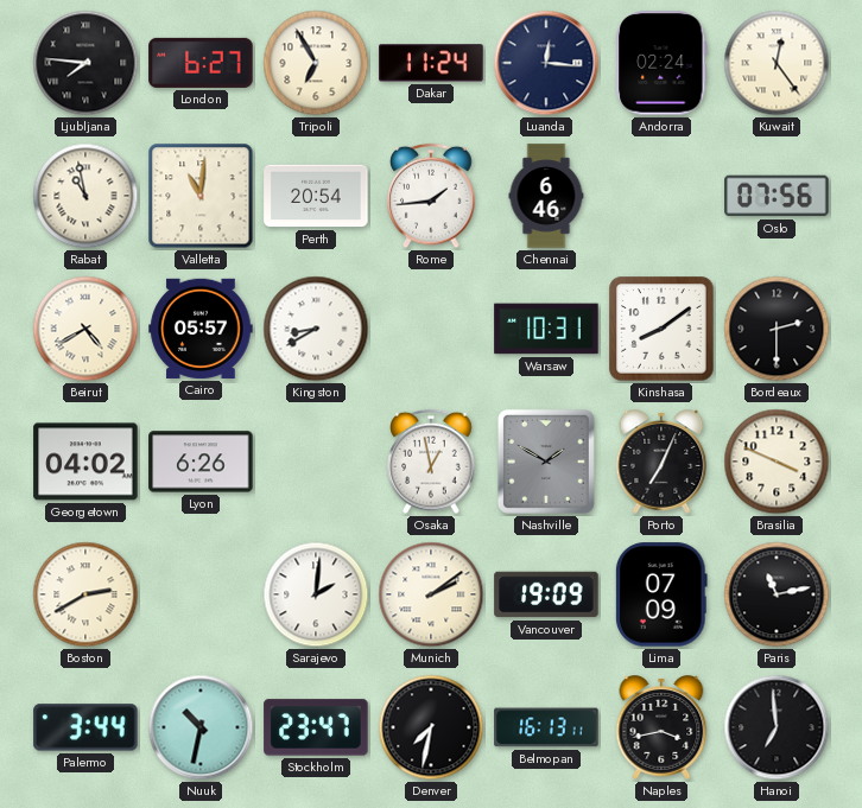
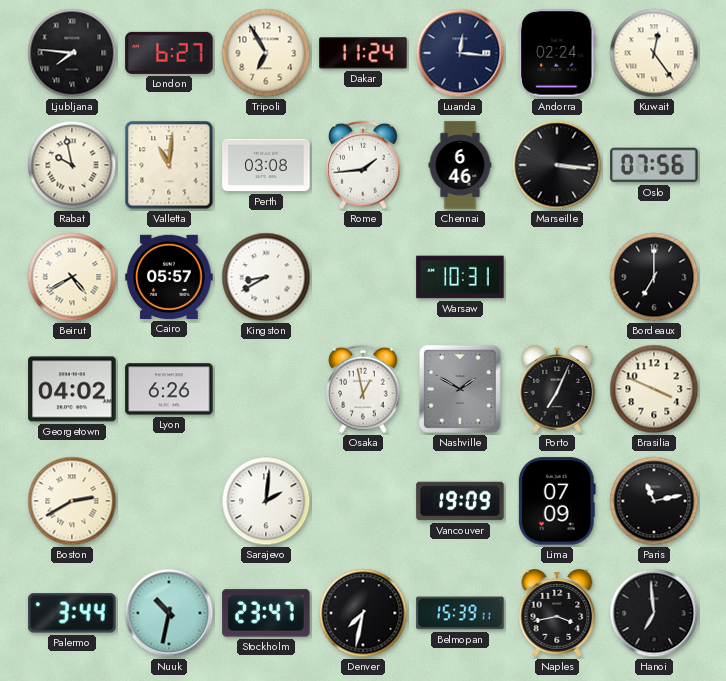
Rabat: 10:58 -> 9:58 (72, 165)
Perth: 20:54 -> 03:08 (266, 165)
Marseille: none -> 3:16 (557, 165)
Kinshasa: 8:09 -> none (661, 329)
Bordeaux: 2:30 -> 7:00 (654, 277)
Munich: 2:09 -> none (431, 594)
Belmopan: 16:13 -> 15:39 (460, 613)
